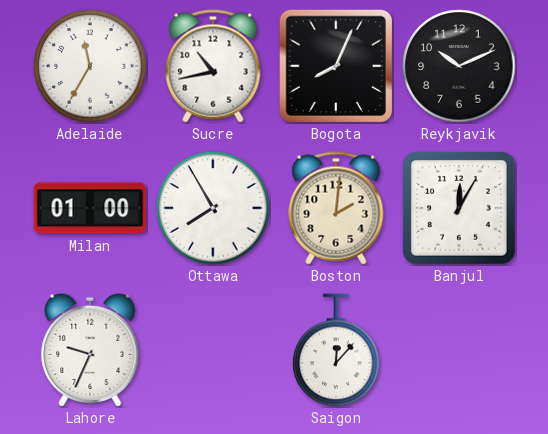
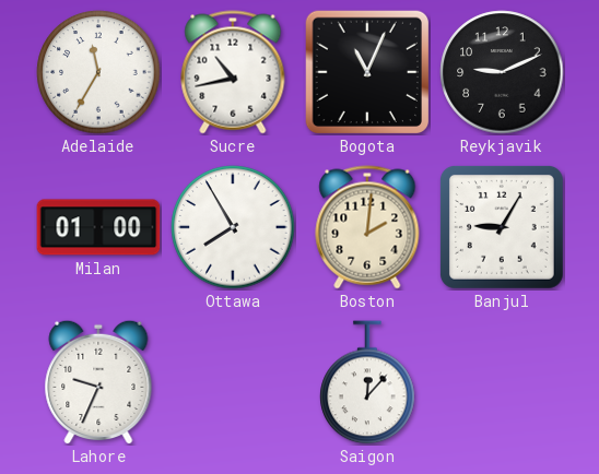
Bogota: 8:04 -> 11:04 (366, 71)
Reykjavik: 10:11 -> 9:11 (502, 72)
Banjul: 12:05 -> 9:05 (502, 227)
